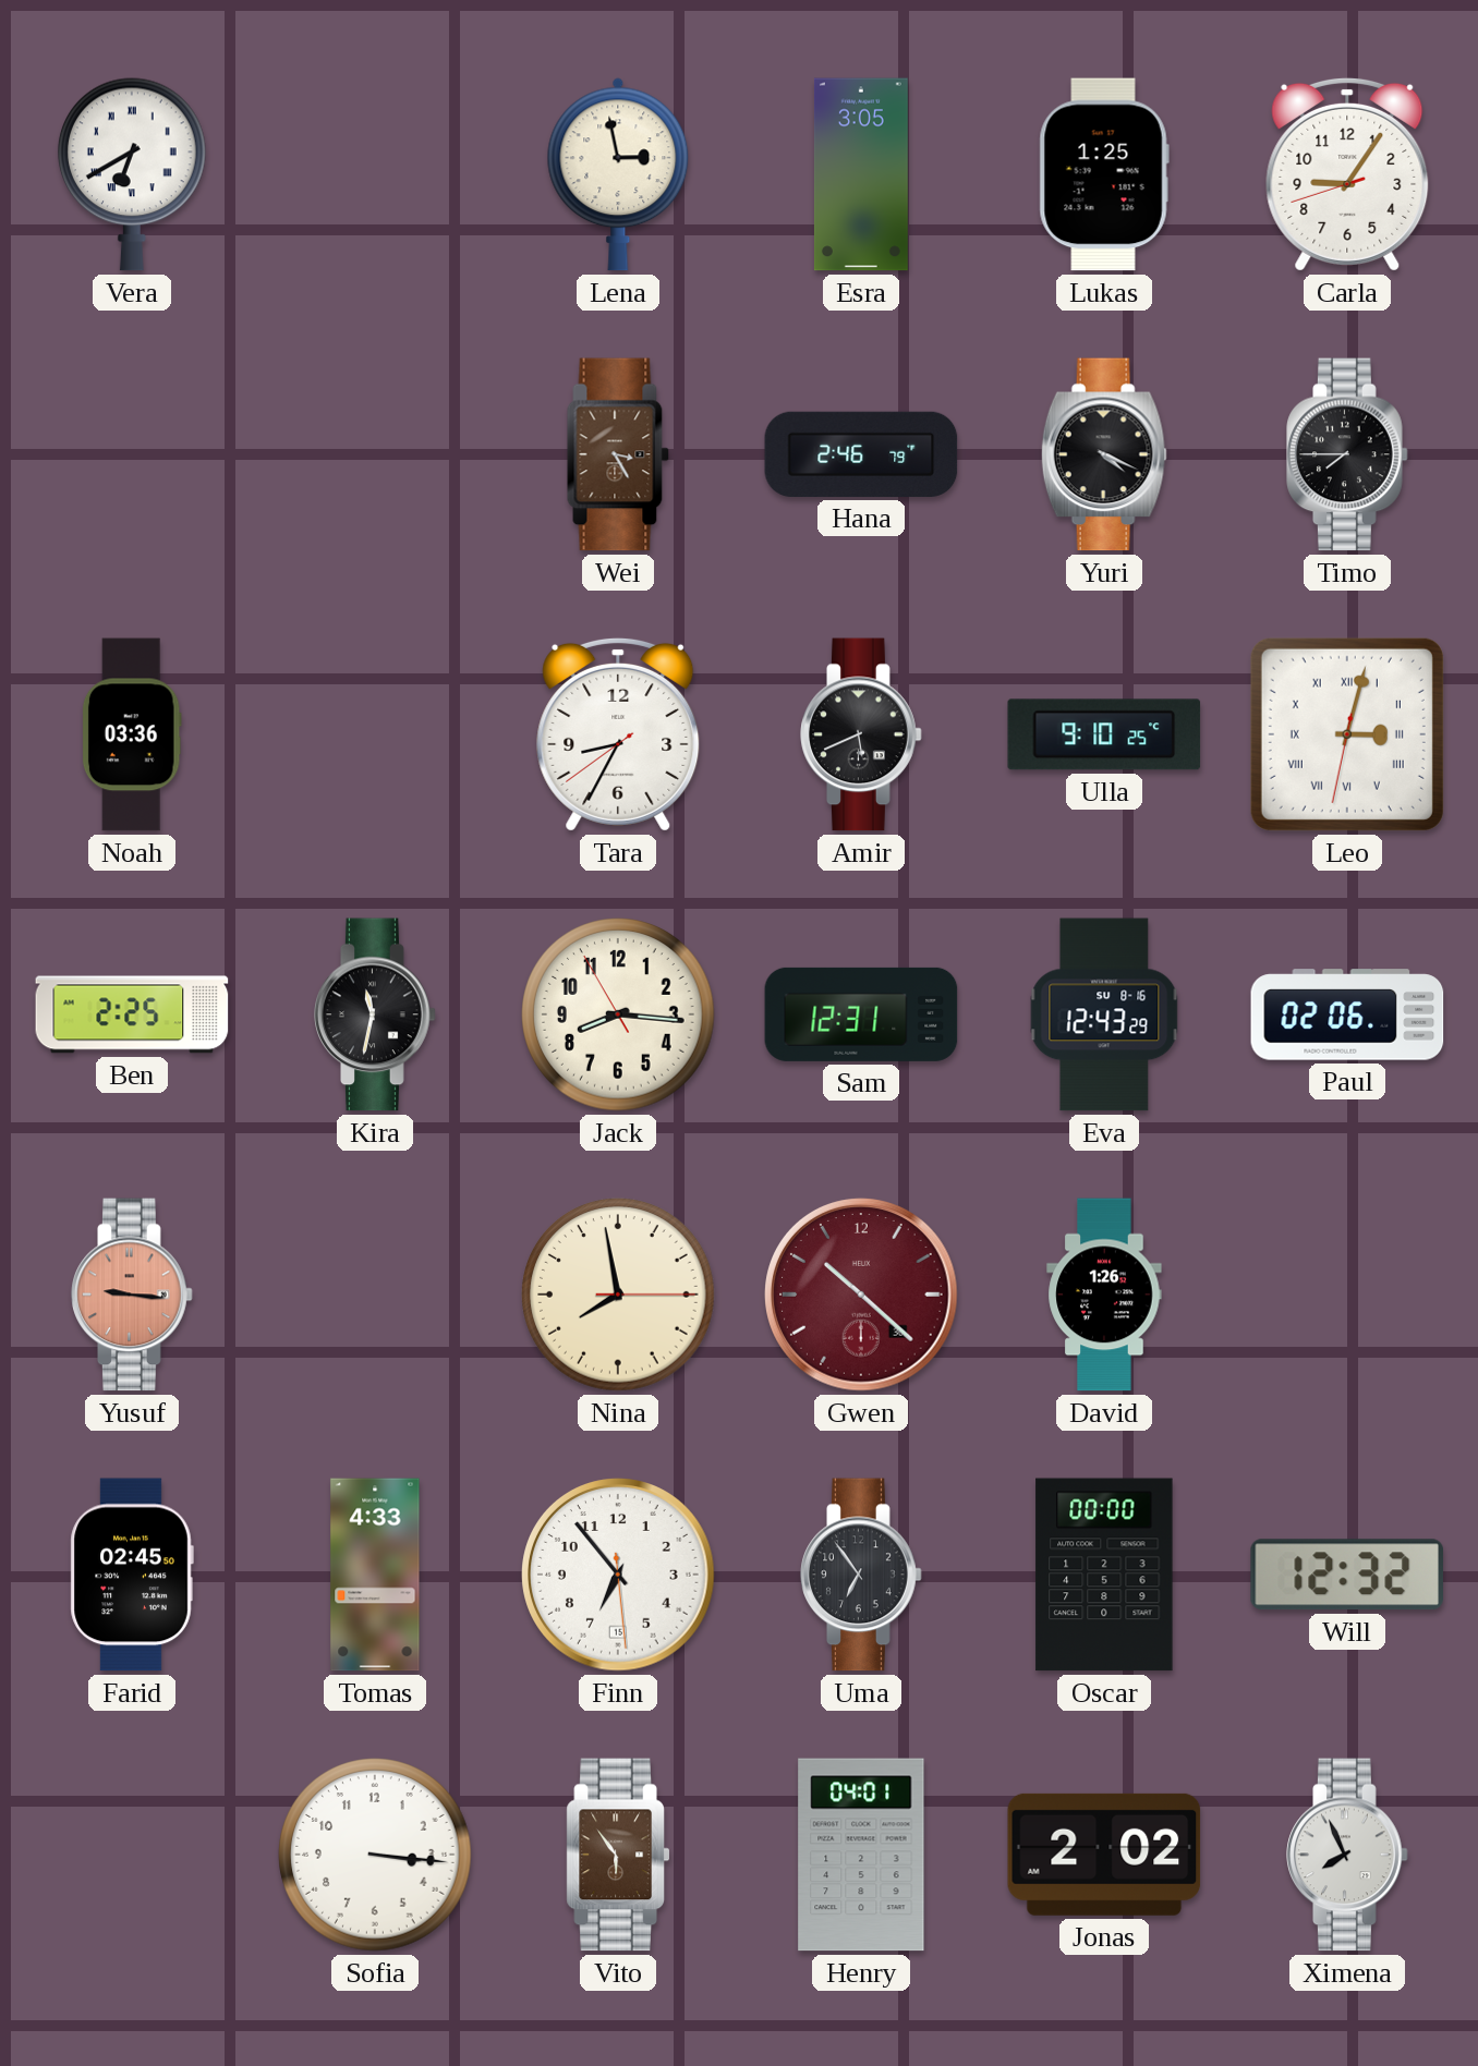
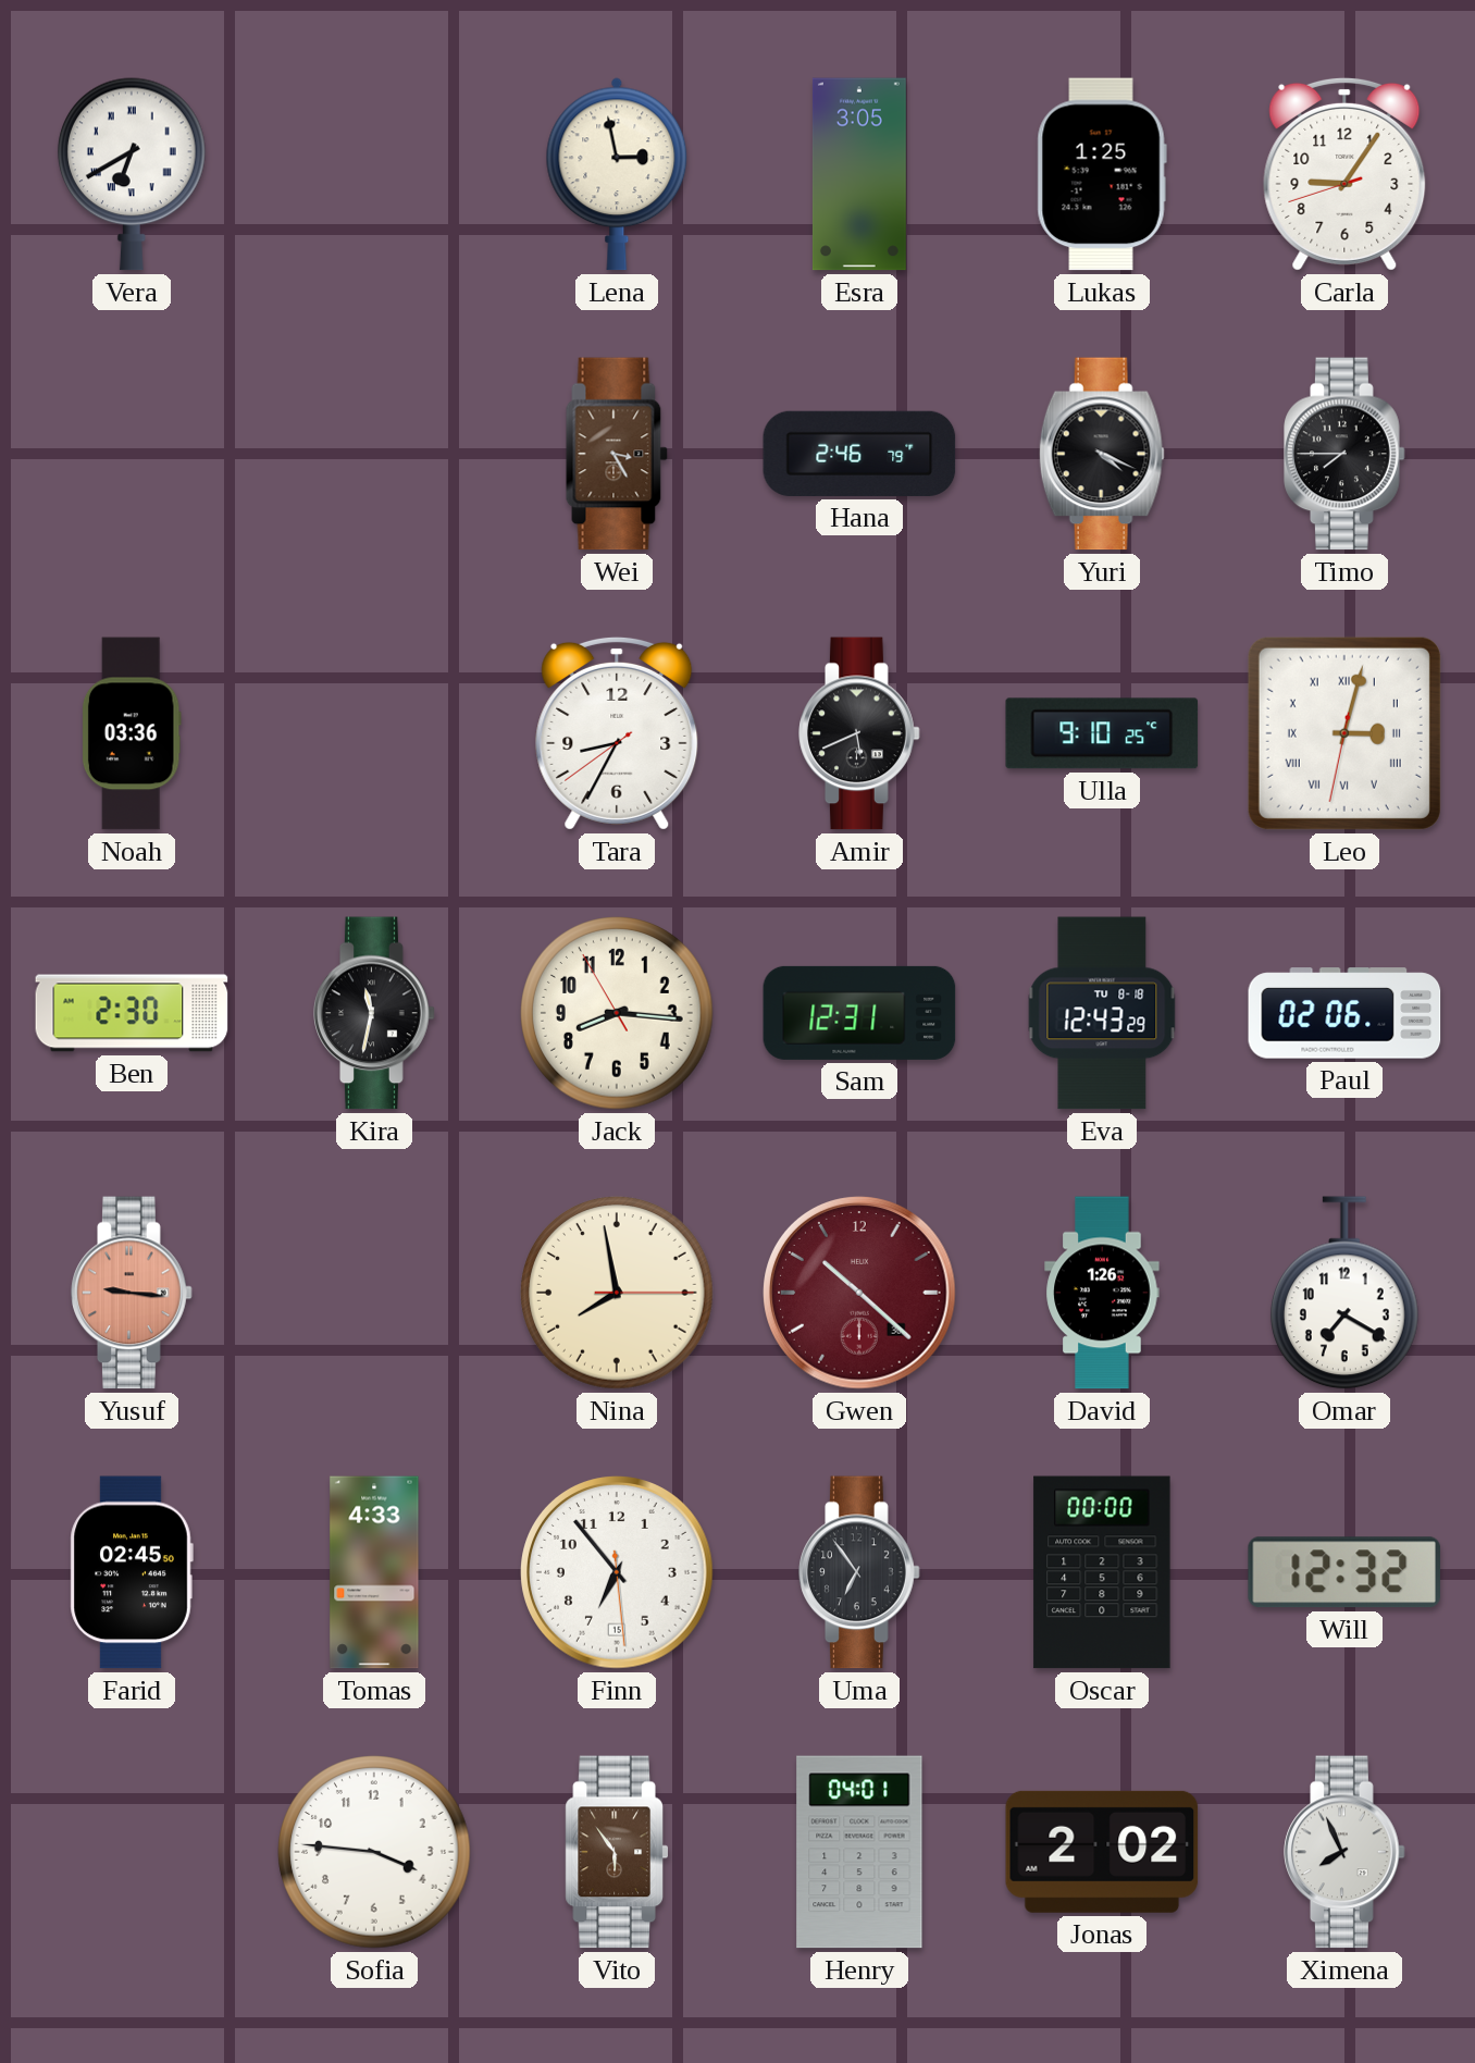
Ben: 2:25 -> 2:30 (132, 1013)
Eva date: SU 8-16 -> TU 8-18 (1102, 1013)
Omar: none -> 7:20 (1344, 1293)
Sofia: 3:16 -> 3:46 (374, 1852)
